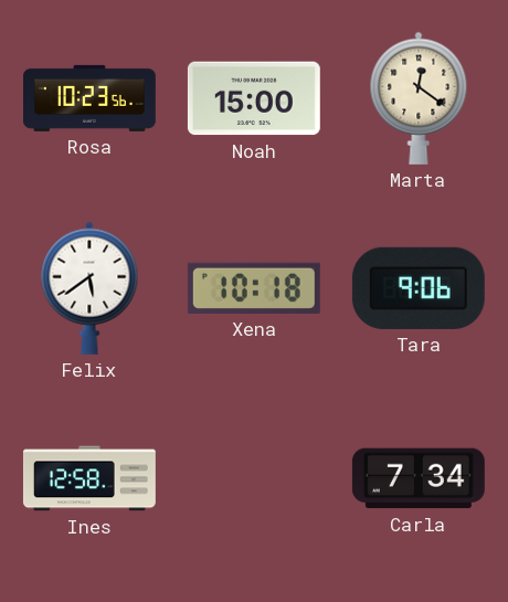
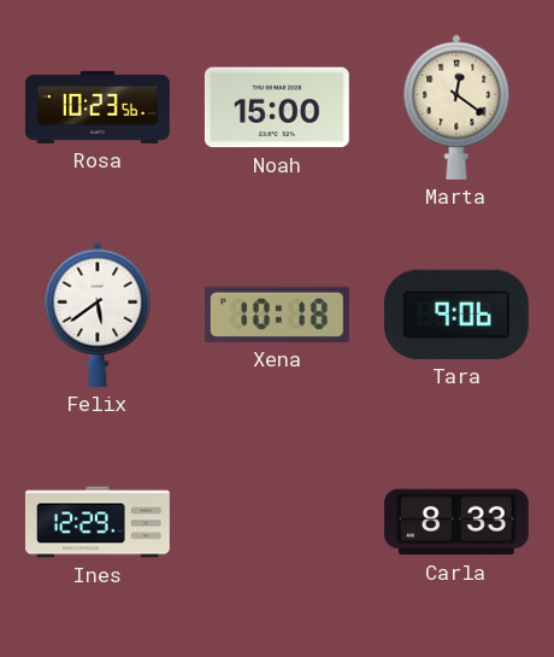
Ines: 12:58 -> 12:29 (98, 522)
Carla: 7:34 -> 8:33 (456, 522)
